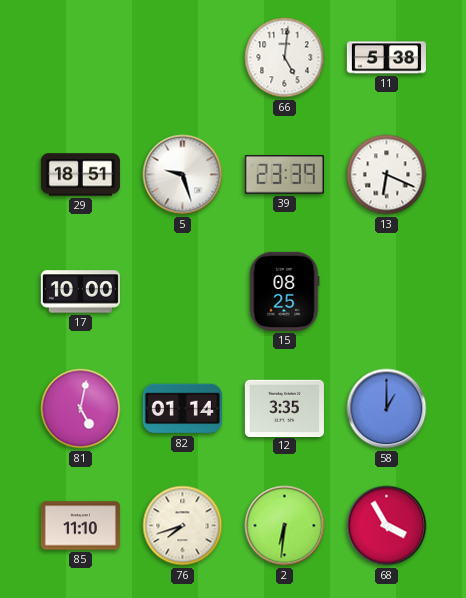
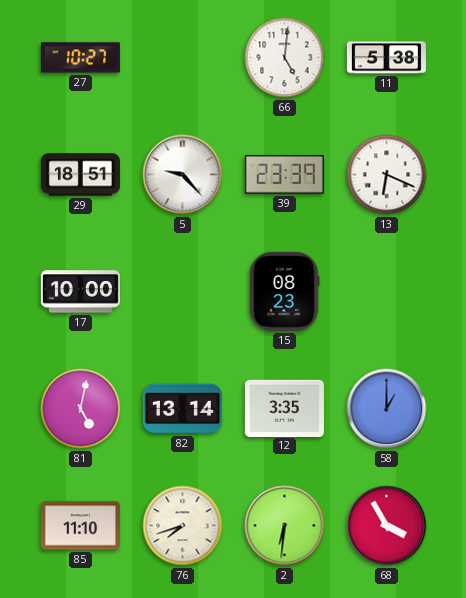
27: none -> 10:27 (80, 58)
5: 9:27 -> 9:23 (183, 175)
15: 08:25 -> 08:23 (284, 291)
82: 01:14 -> 13:14 (182, 409)
